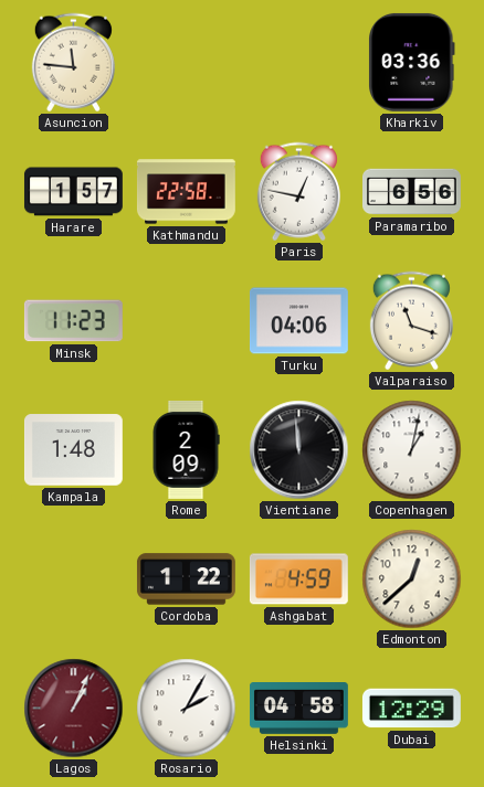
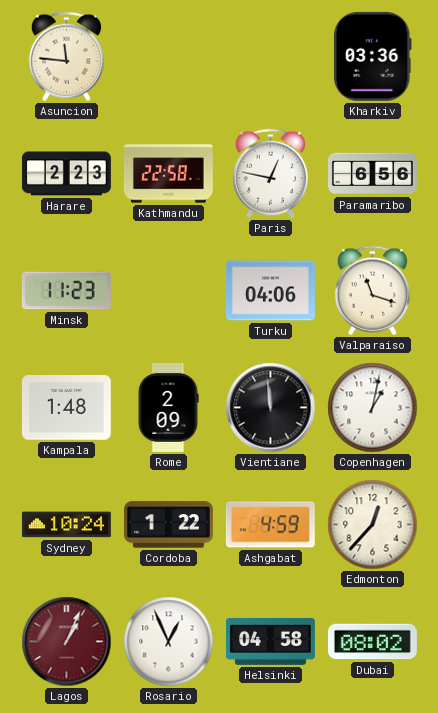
Harare: 1:57 -> 2:23 (66, 174)
Sydney: none -> 10:24 (66, 525)
Edmonton: 12:38 -> 12:37 (373, 525)
Rosario: 2:05 -> 12:56 (169, 642)
Dubai: 12:29 -> 08:02 (372, 642)
